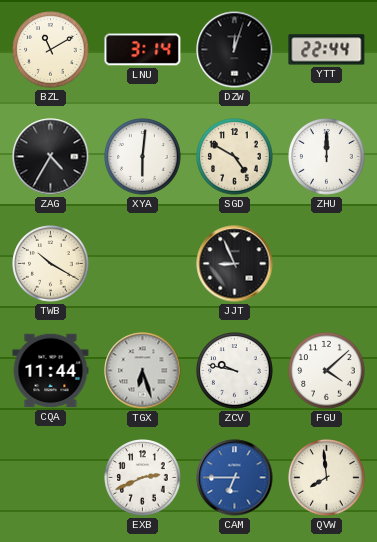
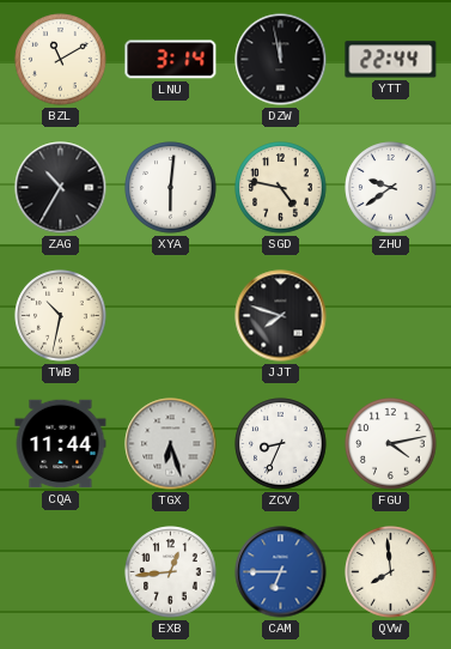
DZW: 12:03 -> 11:58 (281, 60)
ZAG: 4:35 -> 10:35 (61, 188)
SGD: 4:50 -> 4:47 (281, 188)
ZHU: 12:00 -> 9:39 (391, 188)
TWB: 10:20 -> 10:32 (61, 316)
JJT: 8:56 -> 7:48 (281, 316)
ZCV: 9:47 -> 8:34 (281, 444)
FGU: 4:08 -> 4:13 (391, 444)
EXB: 2:41 -> 12:44 (171, 572)
